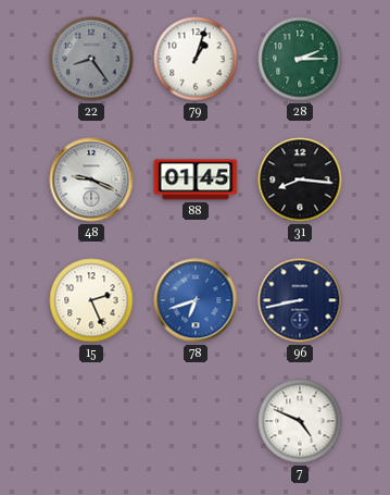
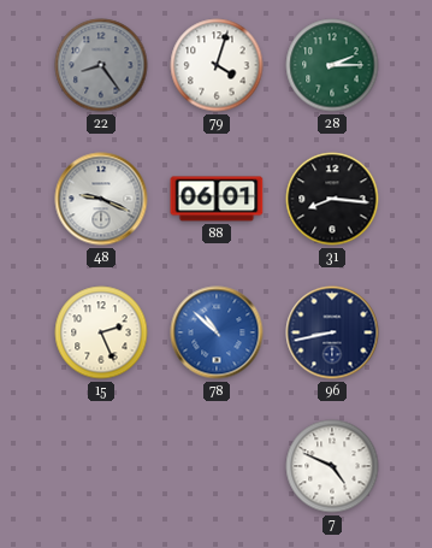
79: 1:03 -> 4:03 (217, 65)
88: 01:45 -> 06:01 (217, 199)
78: 6:42 -> 10:52 (217, 332)
